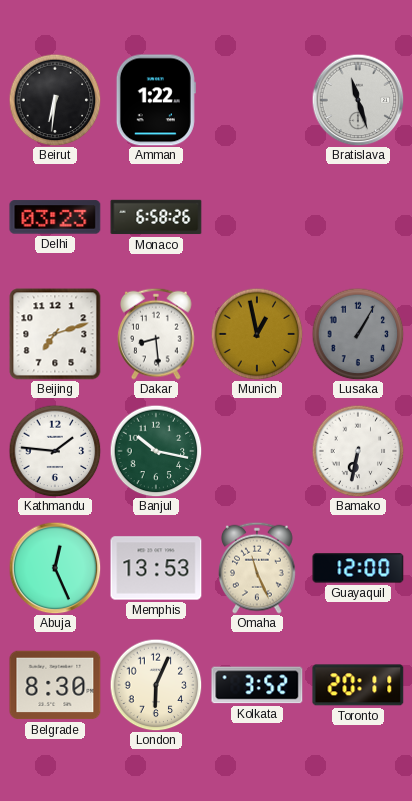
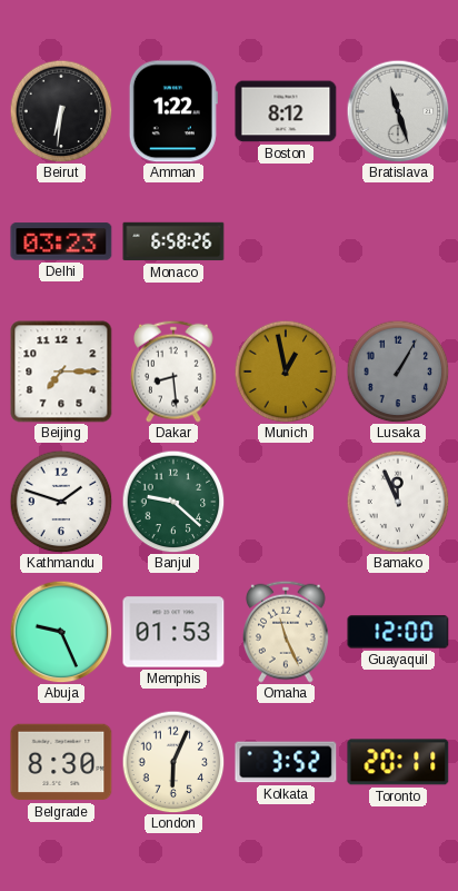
Boston: none -> 8:12 (286, 111)
Beijing: 7:12 -> 7:15 (61, 372)
Kathmandu: 1:46 -> 1:48 (61, 502)
Banjul: 10:17 -> 9:22 (173, 502)
Bamako: 6:32 -> 11:56 (398, 502)
Abuja: 12:26 -> 9:26 (61, 632)
Memphis: 13:53 -> 01:53 (173, 632)
